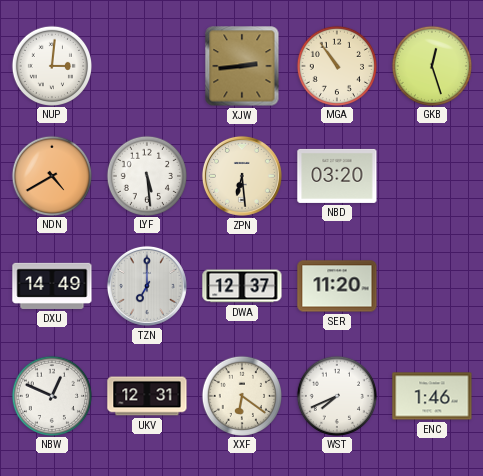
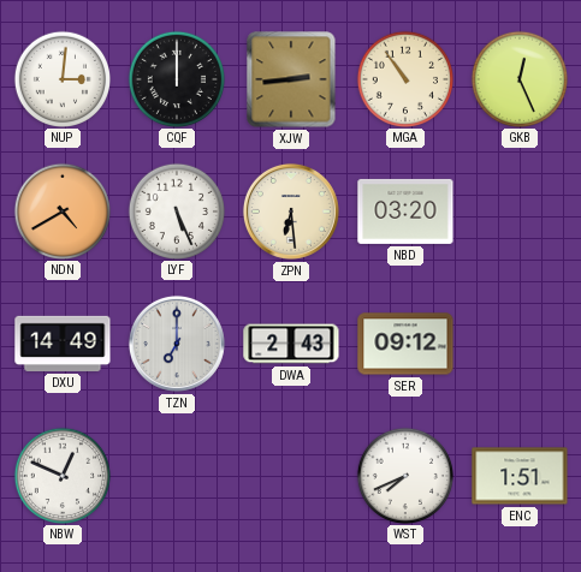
CQF: none -> 12:00 (176, 78)
GKB: 12:27 -> 12:26 (518, 78)
LYF: 5:29 -> 5:26 (176, 210)
DWA: 12:37 -> 2:43 (291, 344)
SER: 11:20 -> 09:12 (405, 344)
UKV: 12:31 -> none (147, 396)
XXF: 6:21 -> none (241, 395)
ENC: 1:46 -> 1:51 (520, 476)
